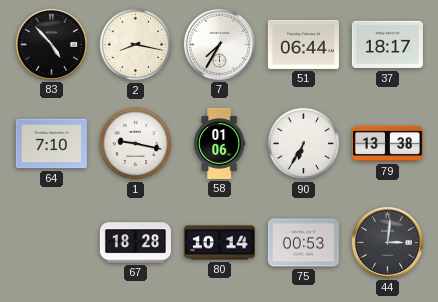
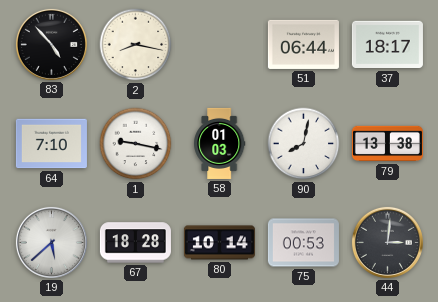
7: 7:35 -> none (219, 44)
58: 01:06 -> 01:03 (220, 143)
90: 6:35 -> 8:02 (304, 144)
19: none -> 5:38 (51, 242)
